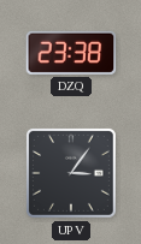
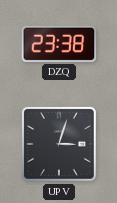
UPV: 3:06 -> 3:03 (60, 145)
